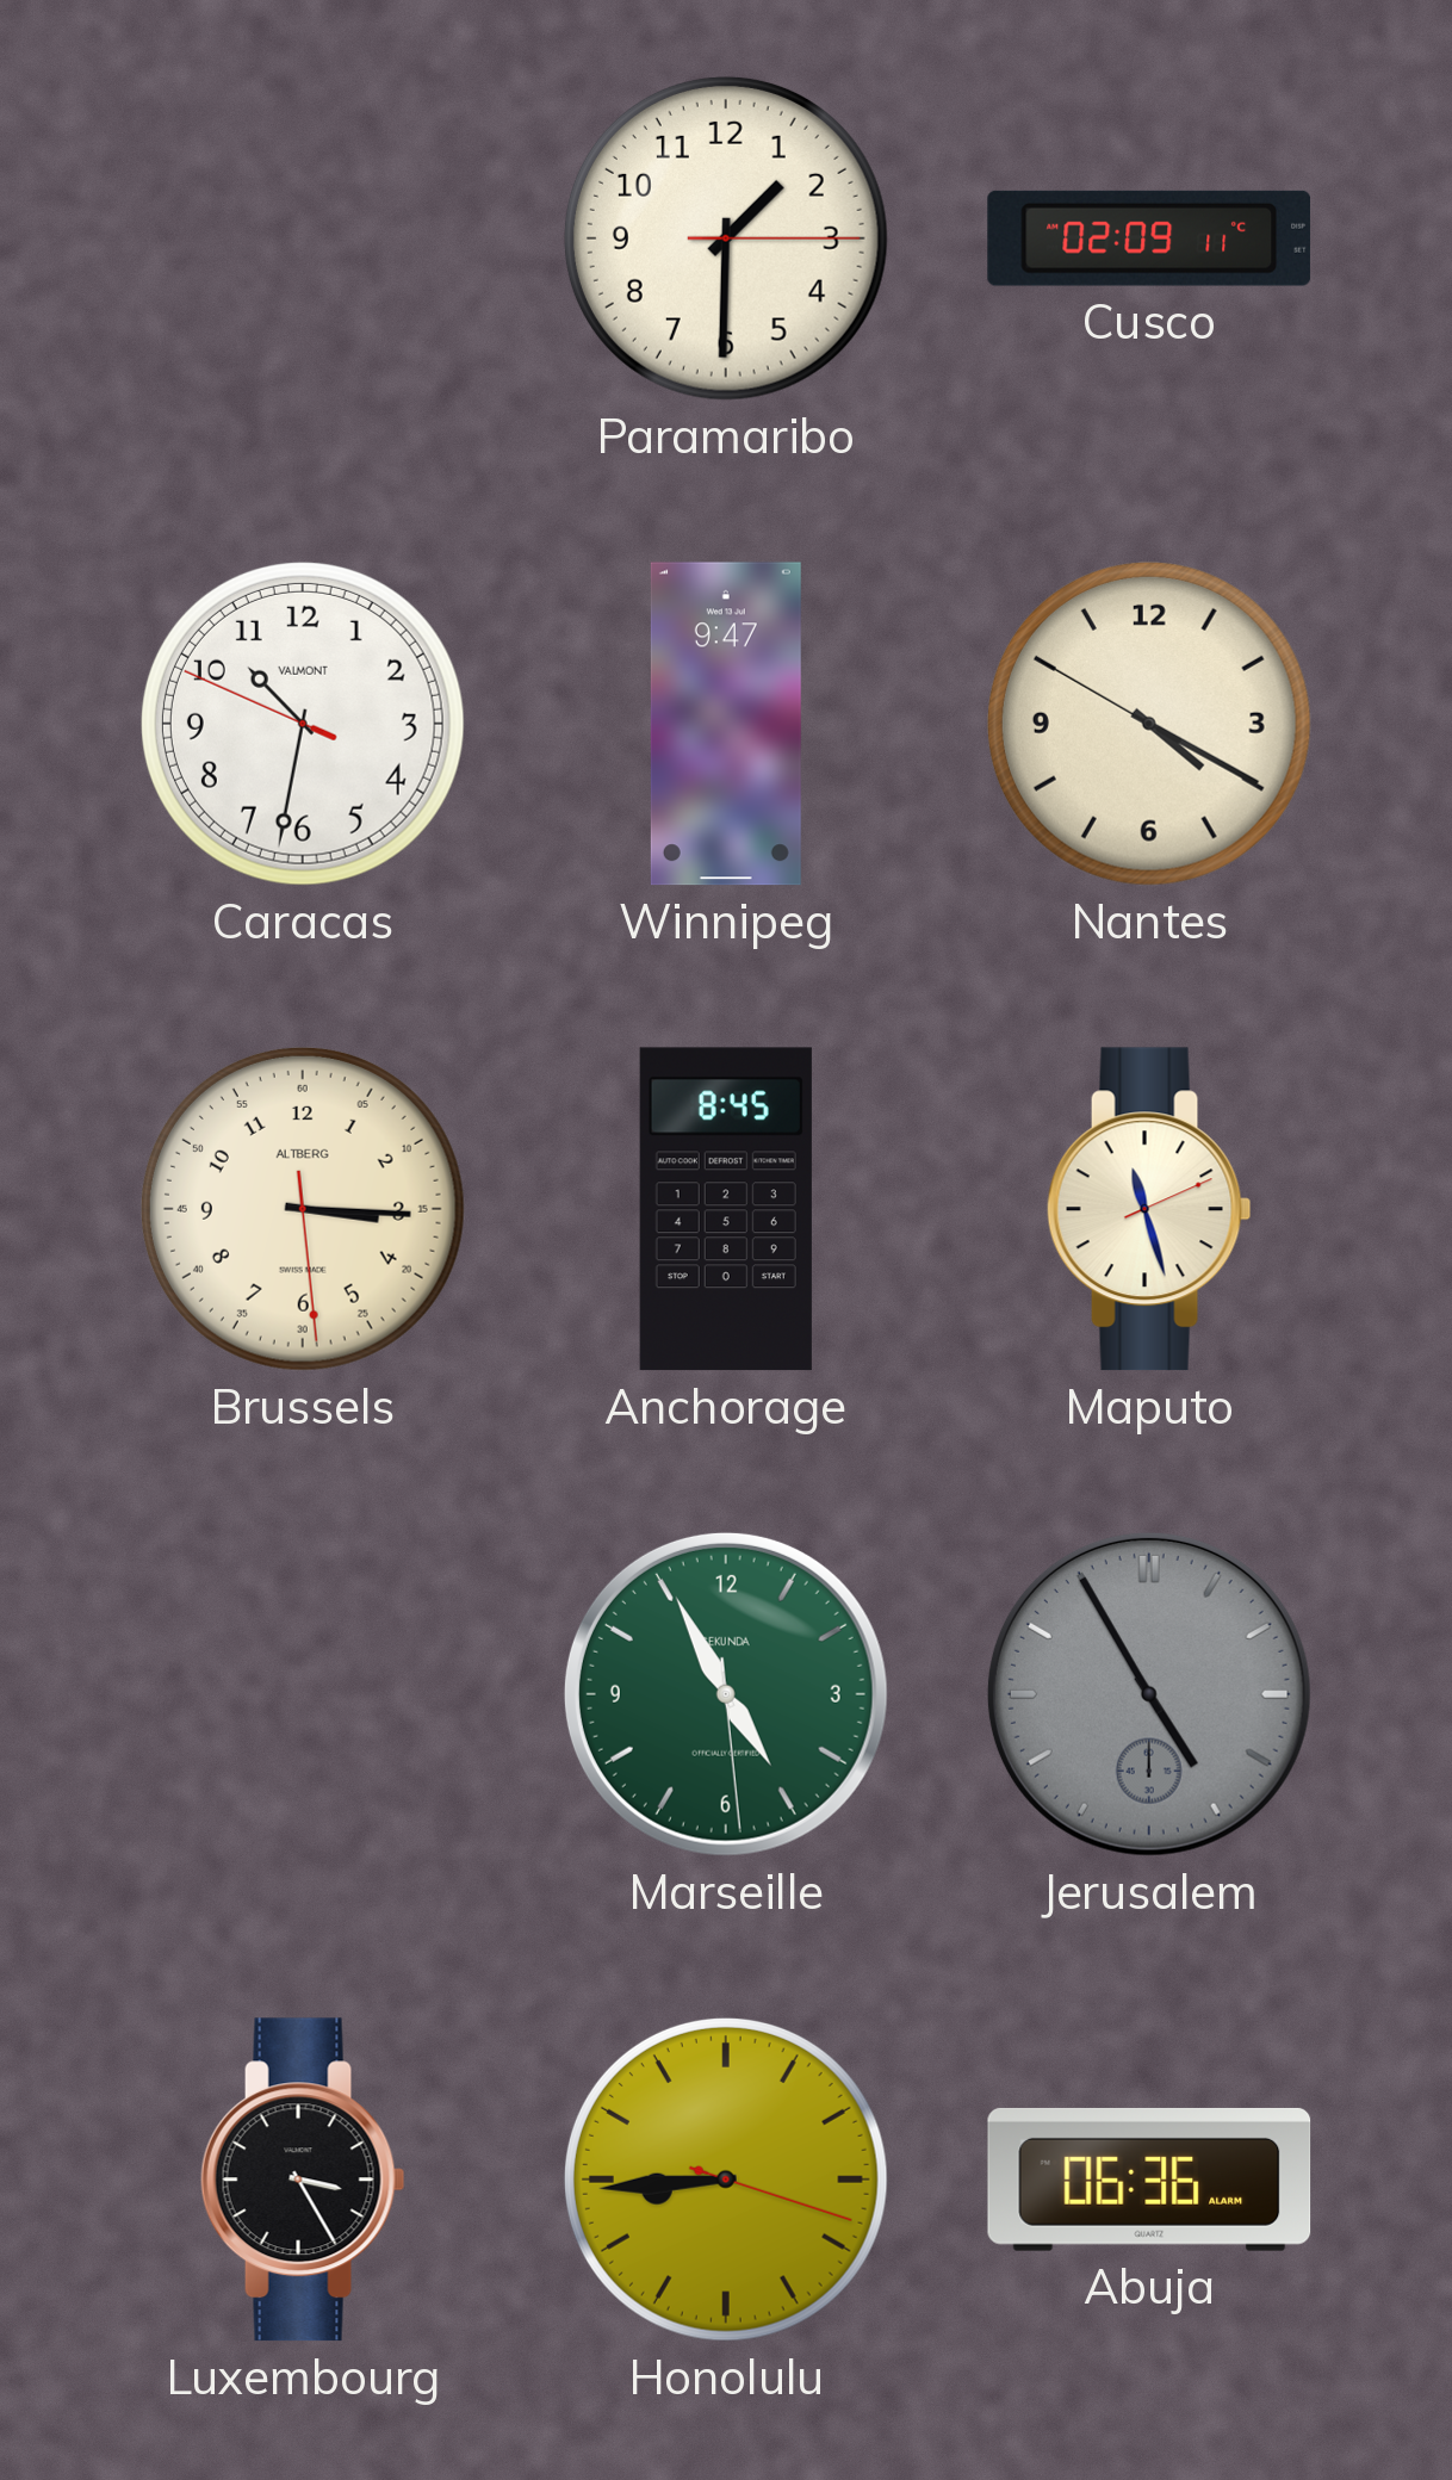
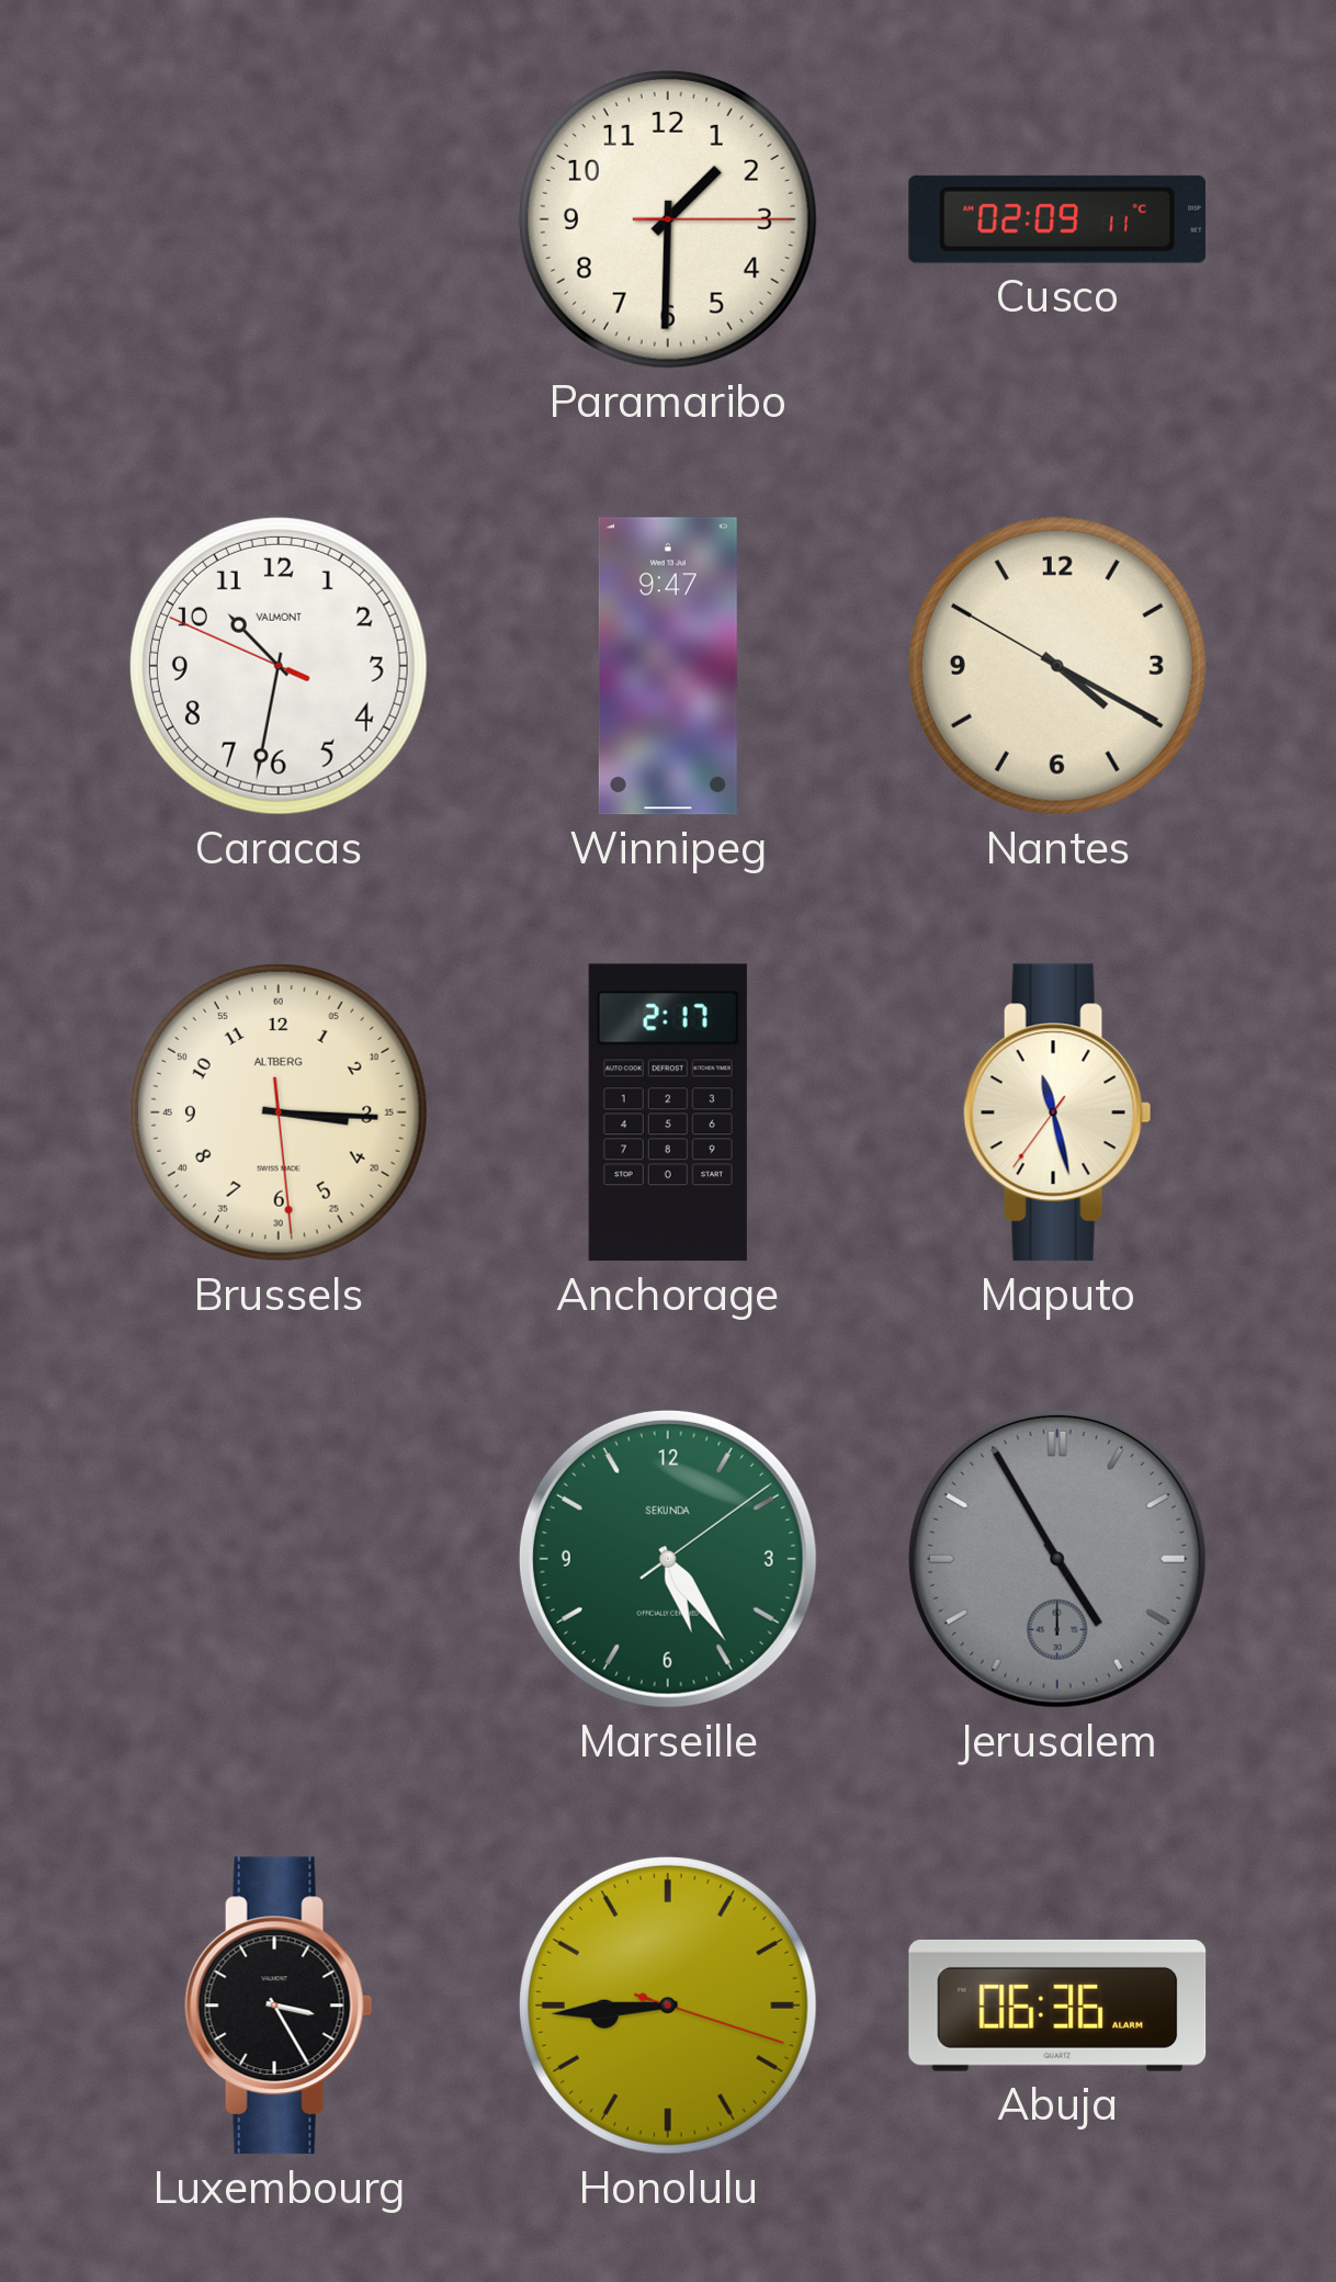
Anchorage: 8:45 -> 2:17 (668, 1112)
Maputo: 11:27:11 -> 11:27:36 (1057, 1112)
Marseille: 4:55 -> 5:24 (668, 1559)
